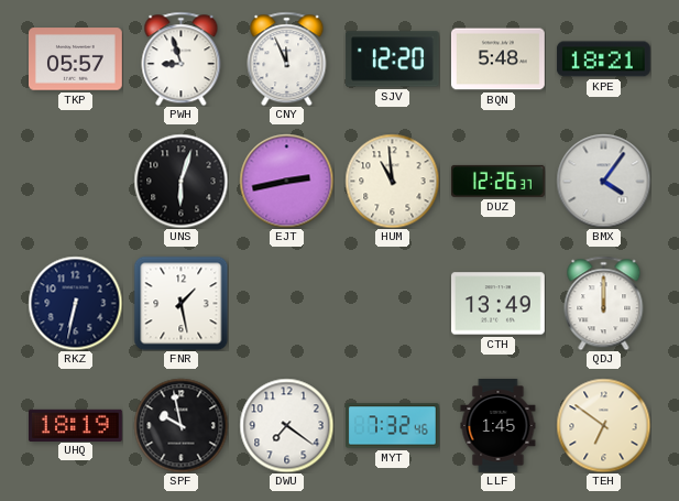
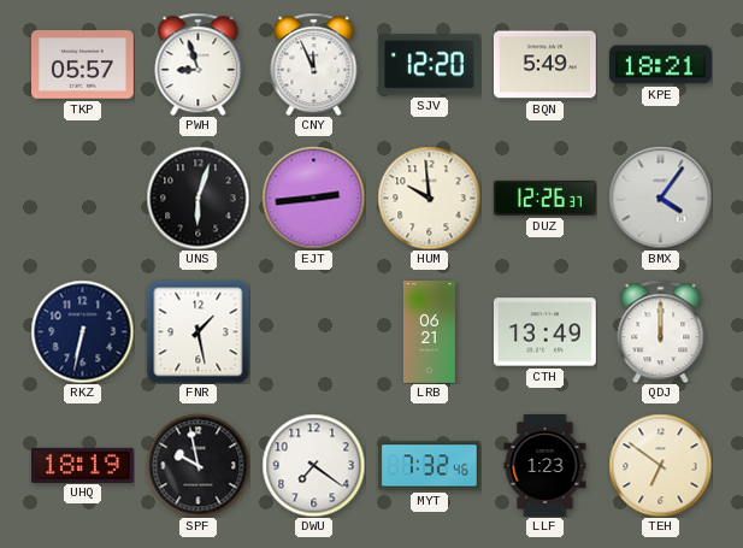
BQN: 5:48 -> 5:49 (546, 65)
EJT: 2:43 -> 2:44 (313, 198)
HUM: 10:59 -> 9:59 (429, 198)
LRB: none -> 06:21 (429, 332)
LLF: 1:45 -> 1:23 (546, 466)
